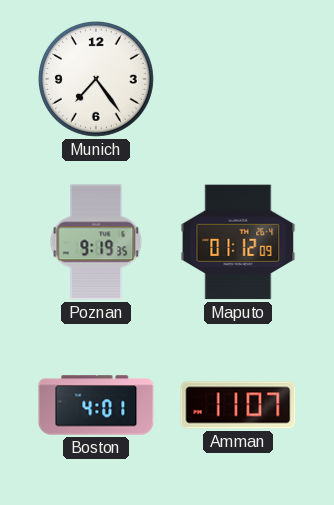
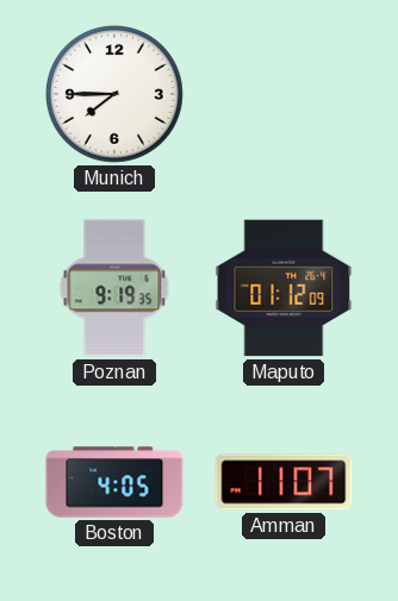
Munich: 7:24 -> 7:45 (114, 94)
Boston: 4:01 -> 4:05 (114, 482)
